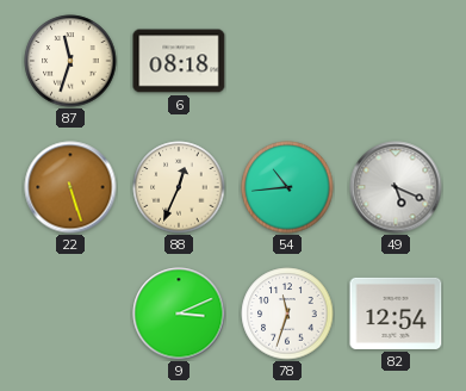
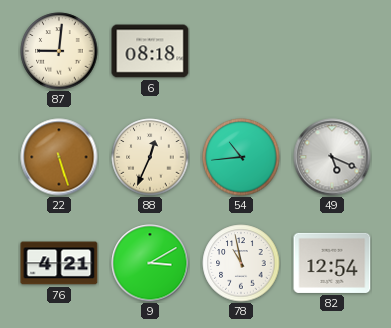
87: 11:33 -> 9:01 (59, 51)
76: none -> 4:21 (59, 263)
9: 3:11 -> 3:10 (150, 263)
78: 11:33 -> 10:58 (241, 263)
